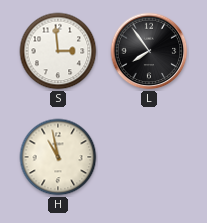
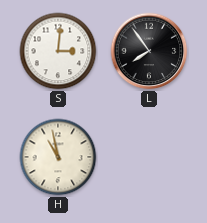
S: 2:59 -> 3:01 (58, 51)
